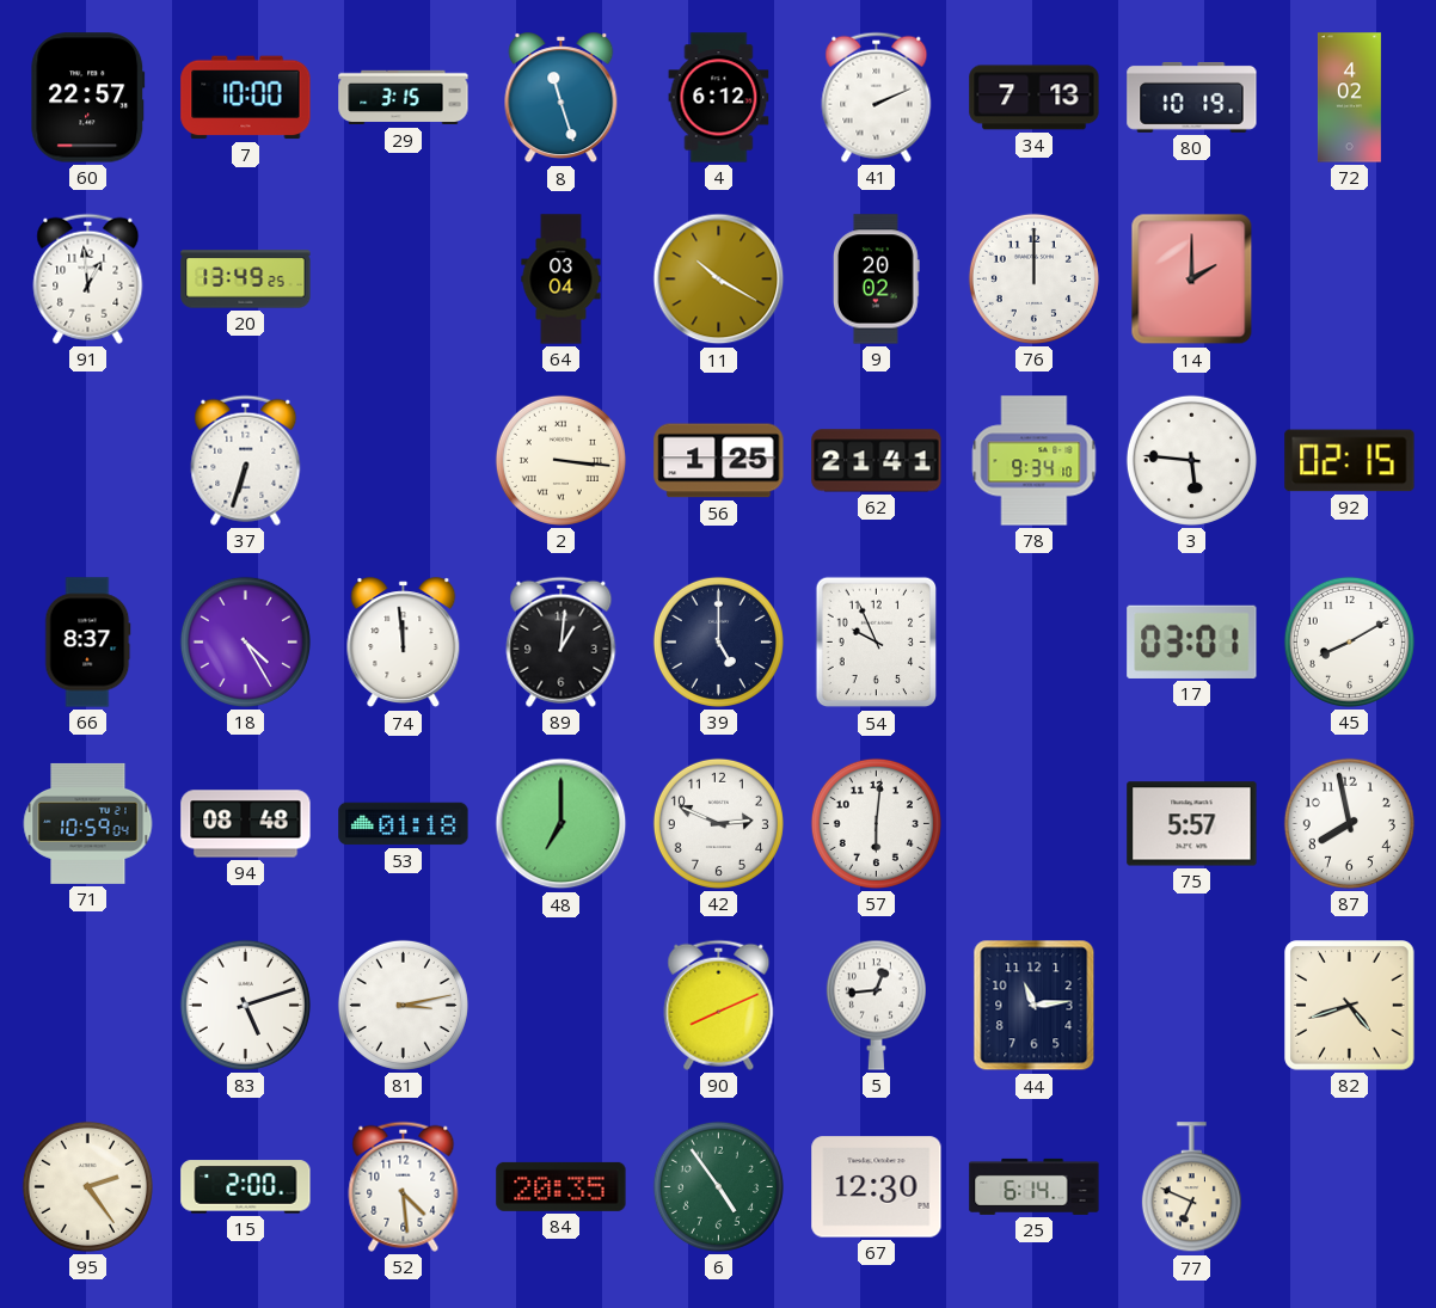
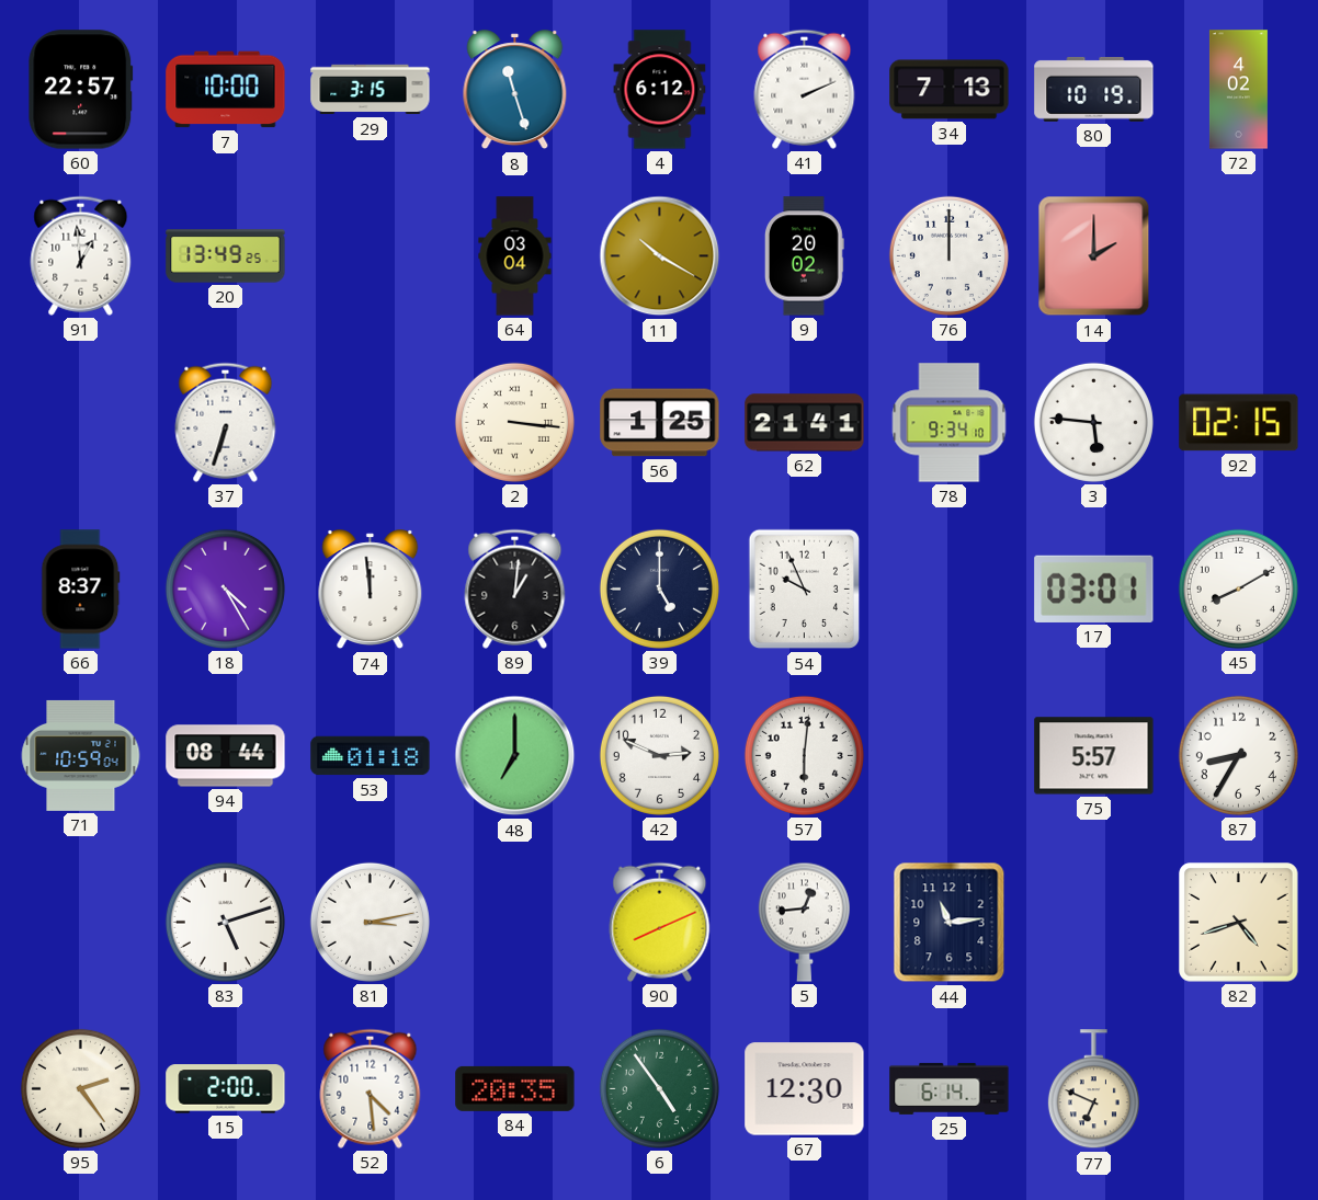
94: 08:48 -> 08:44 (226, 756)
87: 7:58 -> 8:35 (1238, 755)
